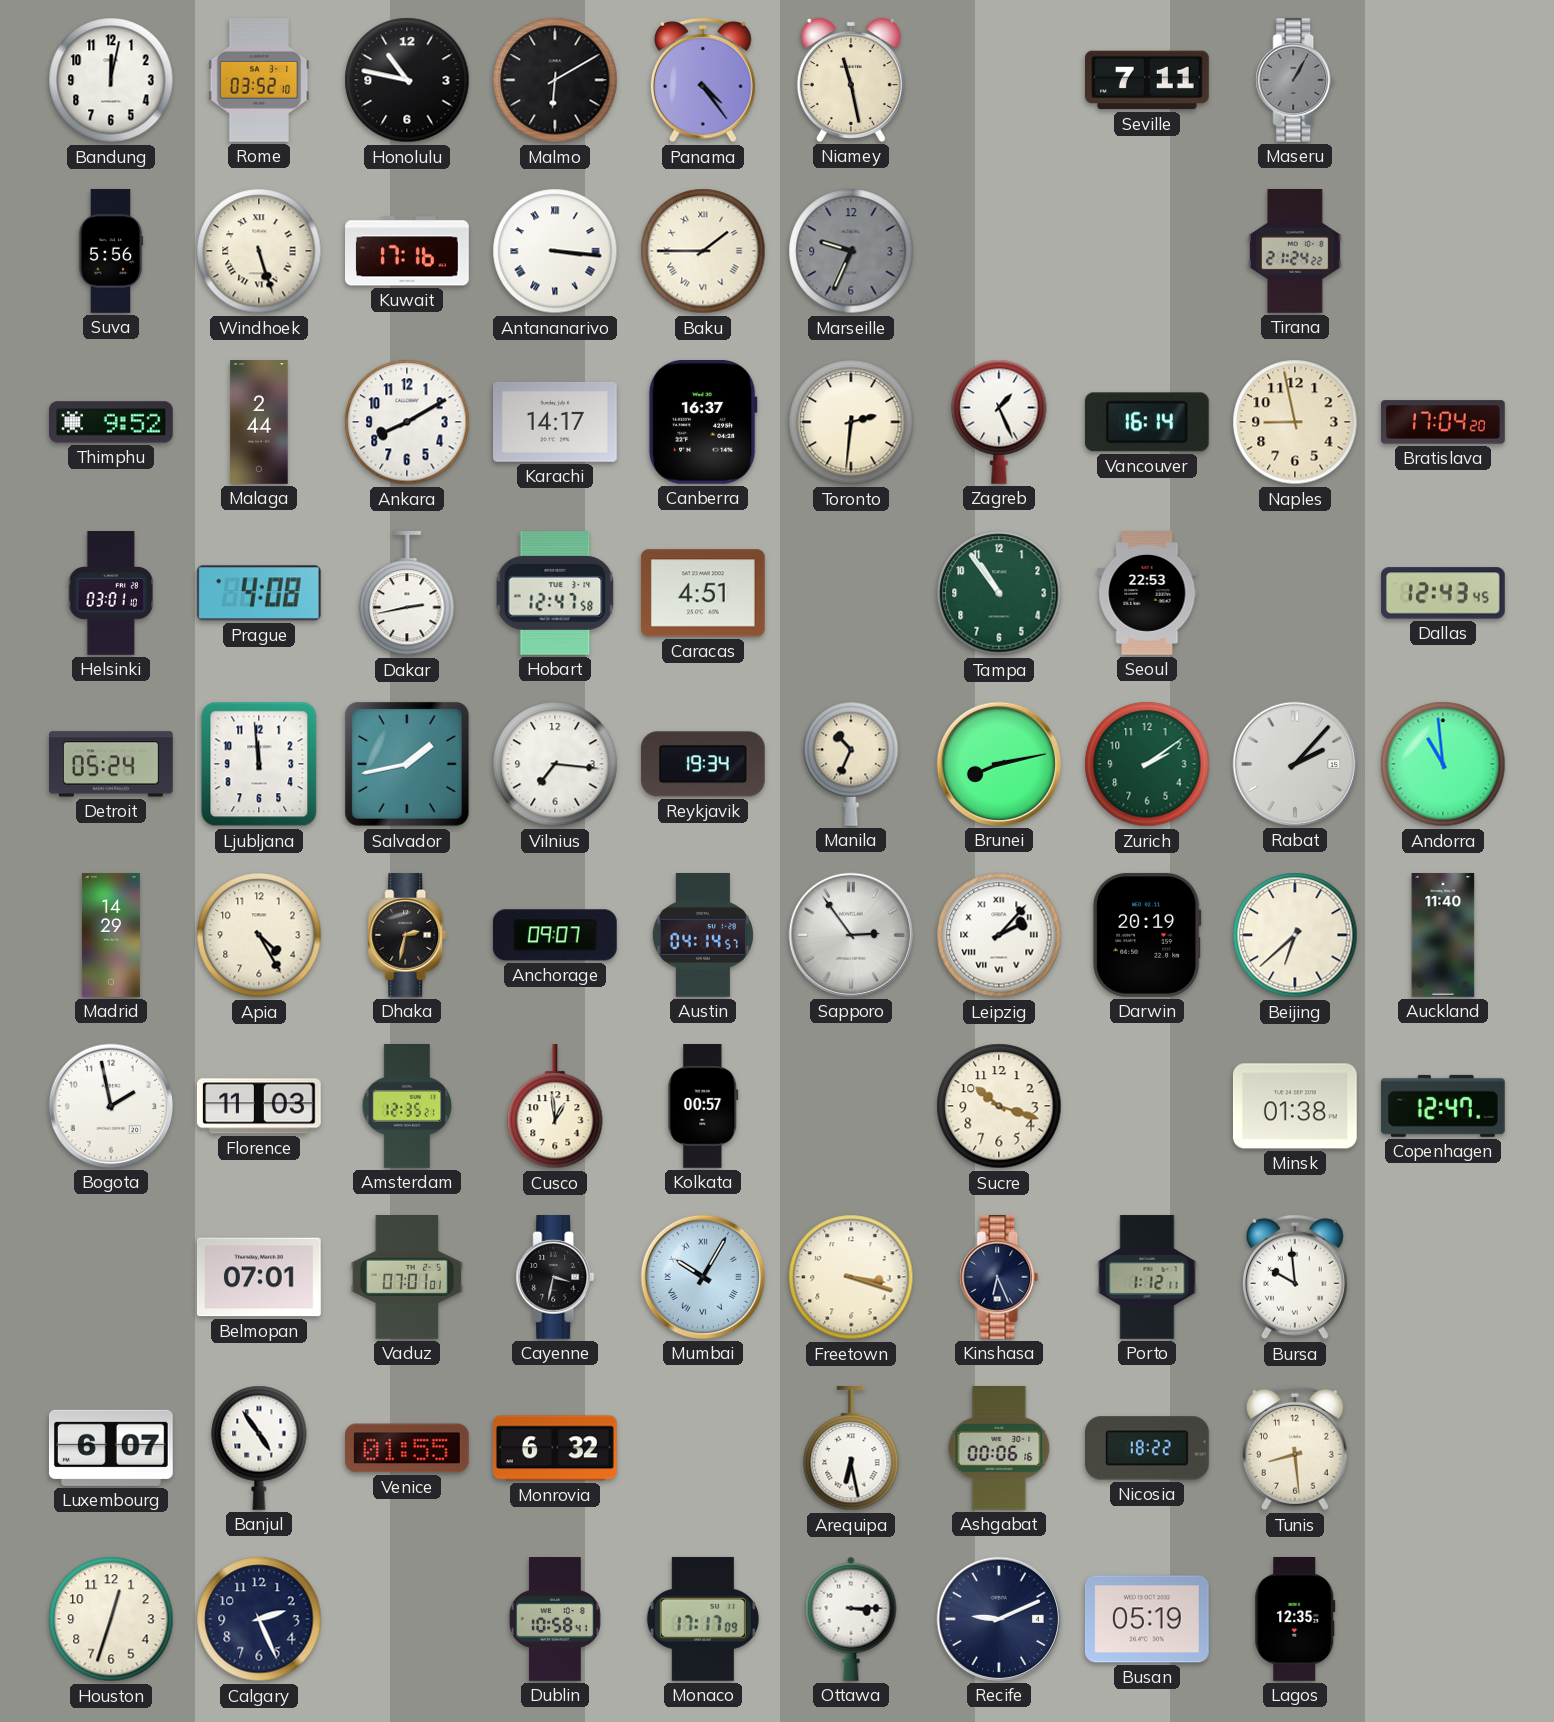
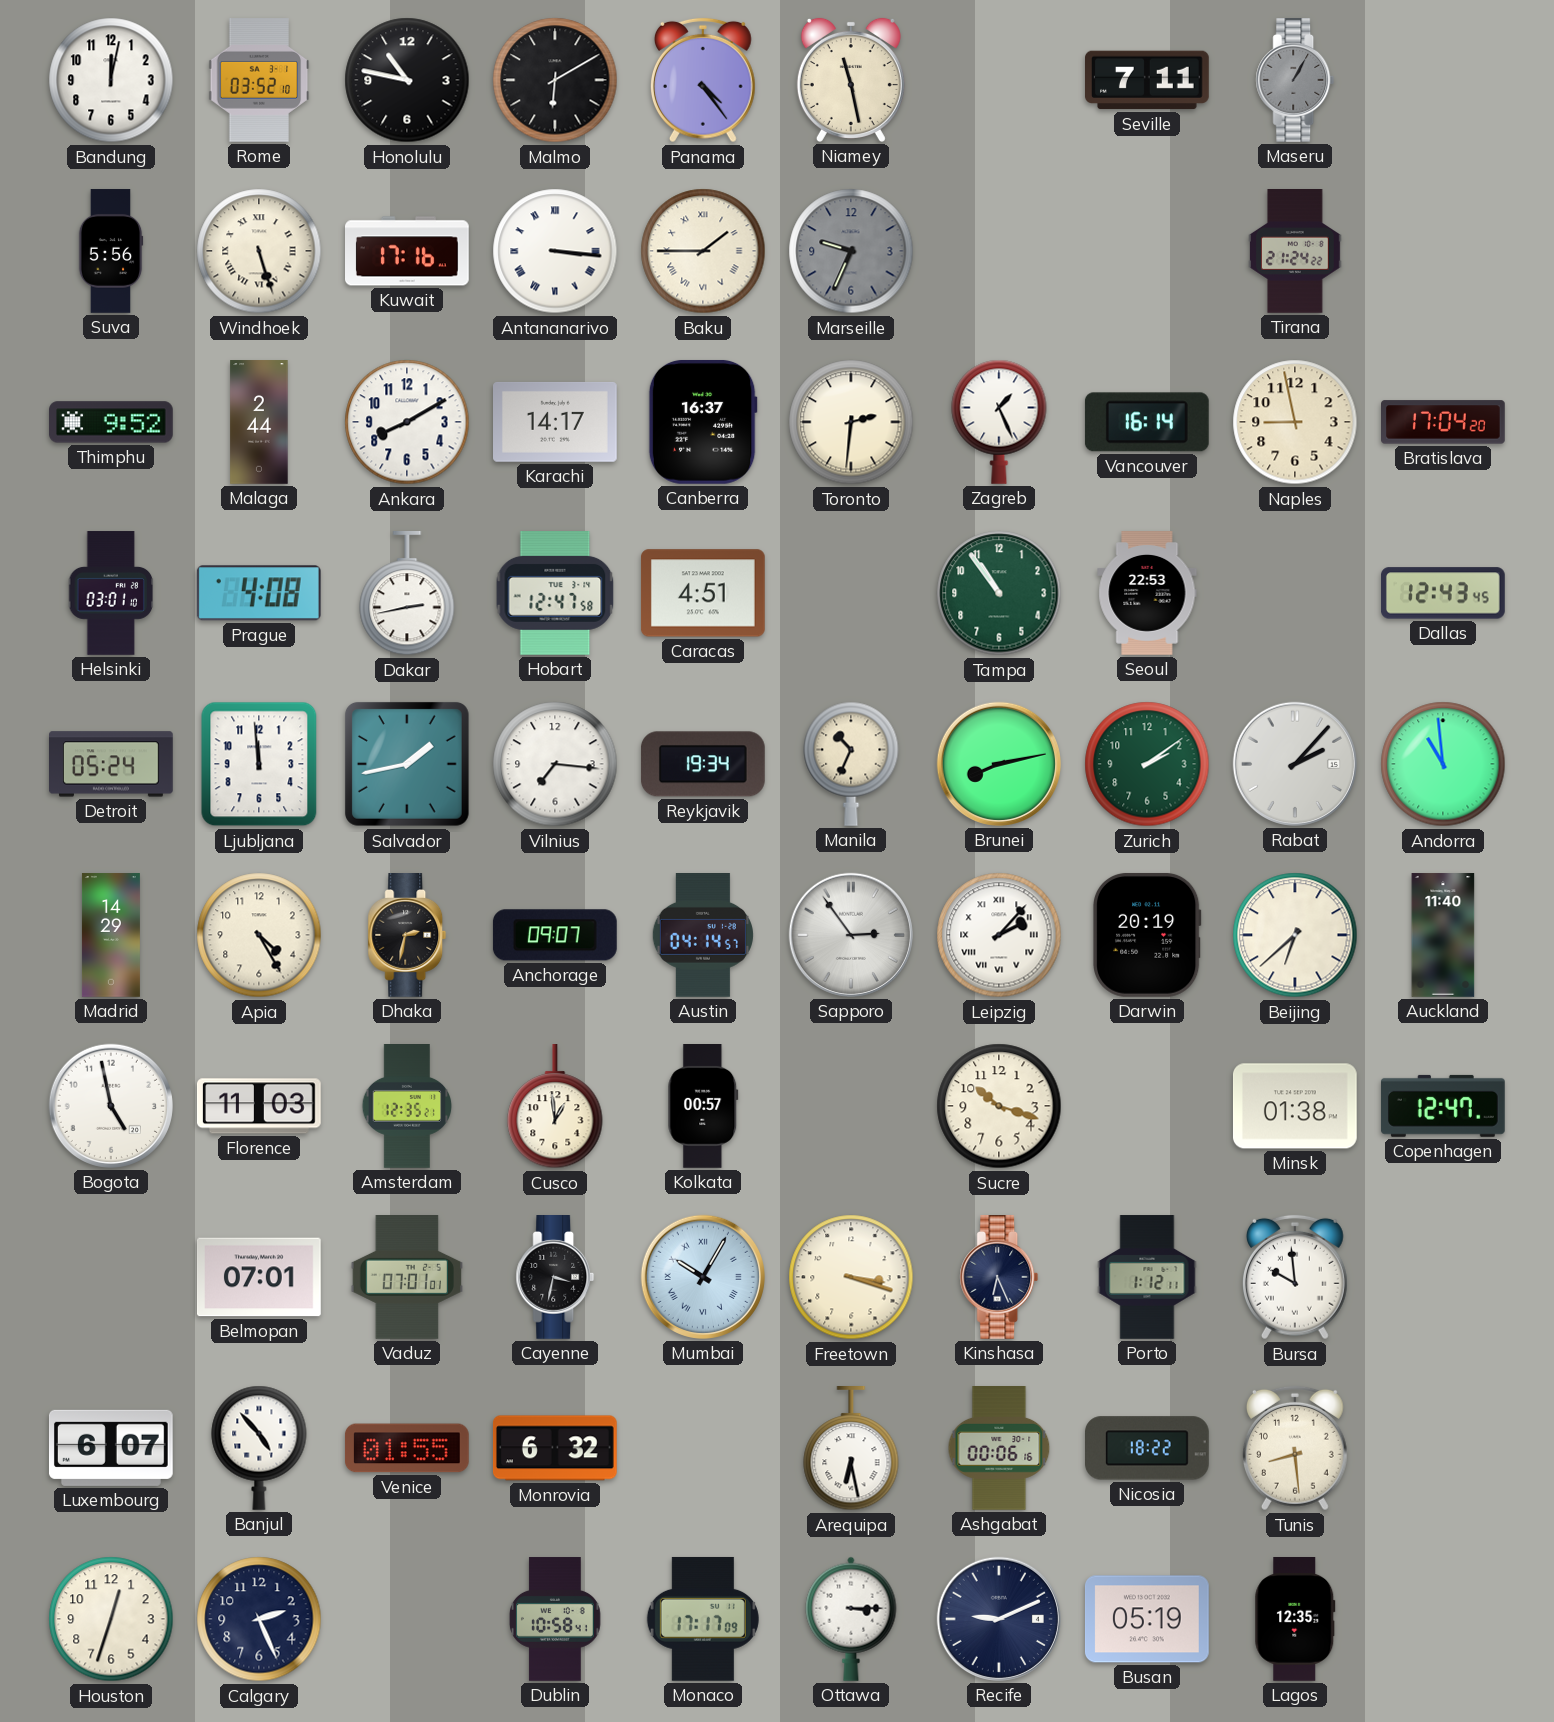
Bogota: 1:58 -> 4:58 (111, 1106)
Banjul: 4:54 -> 4:53 (259, 1448)
